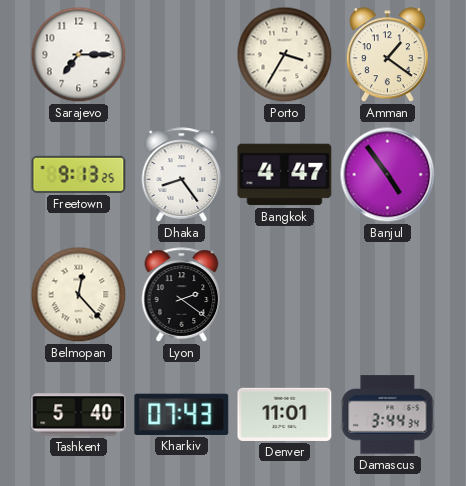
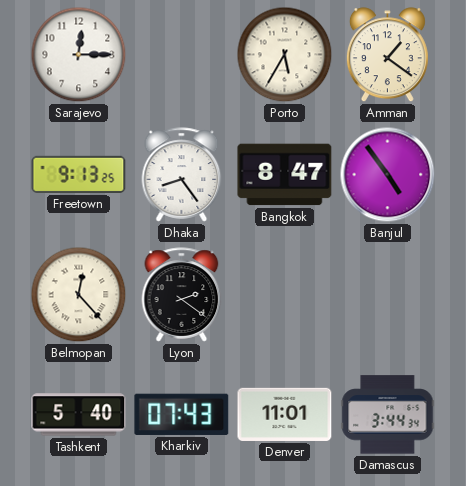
Sarajevo: 7:15 -> 12:15 (79, 55)
Porto: 3:35 -> 5:35 (285, 55)
Bangkok: 4:47 -> 8:47 (285, 175)
